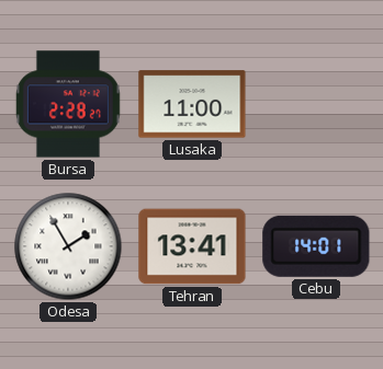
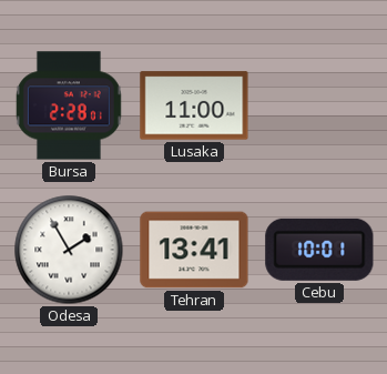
Bursa: 2:28:27 -> 2:28:01 (69, 105)
Cebu: 14:01 -> 10:01 (319, 250)
